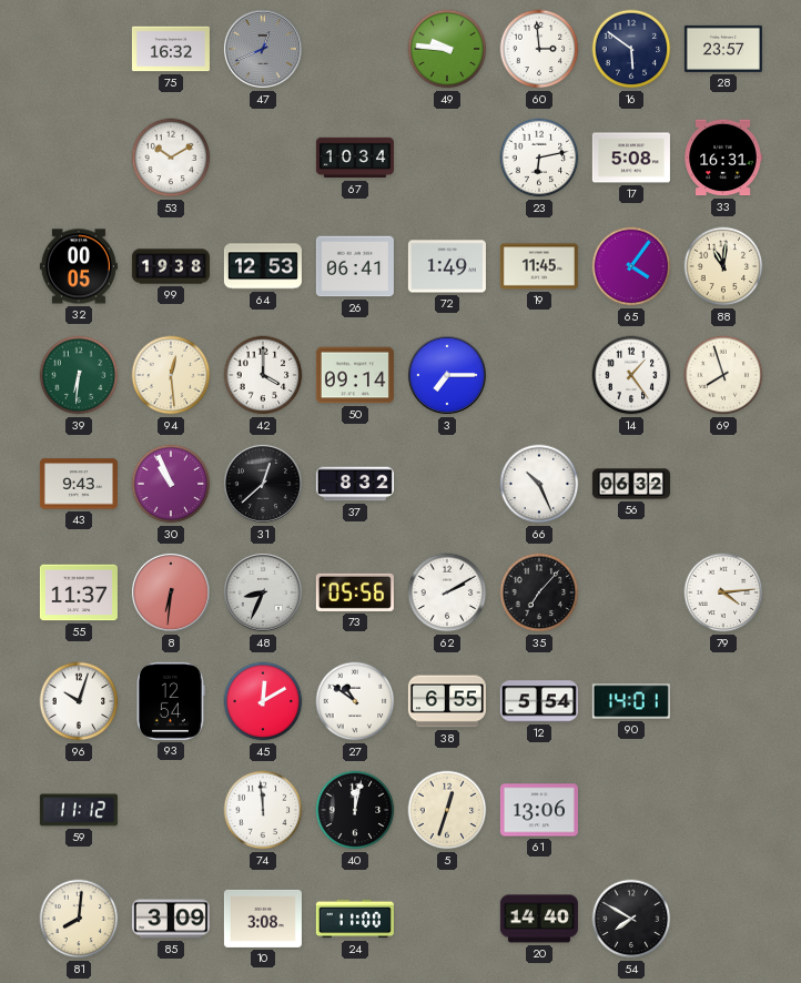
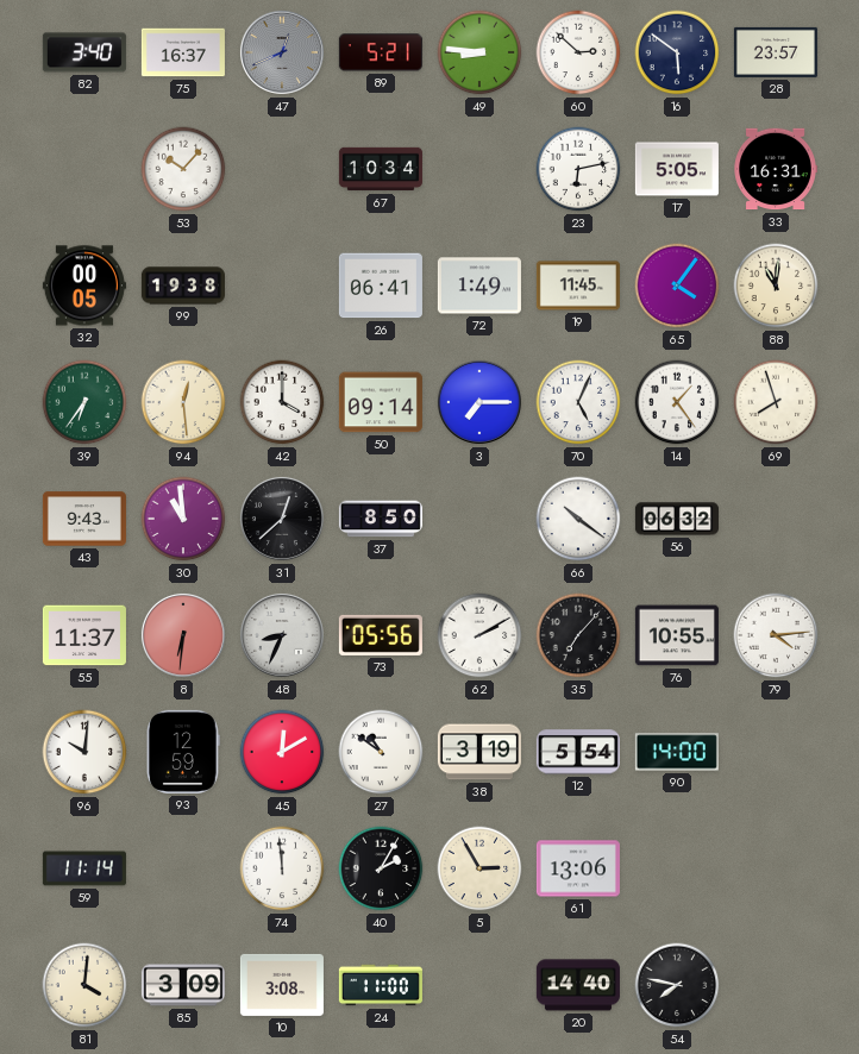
82: none -> 3:40 (84, 52)
75: 16:32 -> 16:37 (183, 52)
89: none -> 5:21 (381, 52)
49: 9:46 -> 8:46 (479, 52)
60: 2:59 -> 2:52 (578, 52)
53: 10:10 -> 10:07 (183, 169)
17: 5:08 -> 5:05 (677, 169)
64: 12:53 -> none (263, 266)
39: 6:31 -> 6:36 (84, 402)
70: none -> 5:04 (578, 402)
30: 10:56 -> 10:59 (183, 519)
37: 8:32 -> 8:50 (381, 519)
66: 10:26 -> 10:21 (578, 519)
76: none -> 10:55 (677, 635)
96: 10:03 -> 10:01 (84, 752)
93: 12:54 -> 12:59 (183, 752)
38: 6:55 -> 3:19 (479, 752)
90: 14:01 -> 14:00 (677, 752)
59: 11:12 -> 11:14 (84, 868)
40: 12:02 -> 2:05 (381, 868)
5: 12:33 -> 2:55 (479, 868)
81: 8:01 -> 4:01 (84, 985)
54: 7:50 -> 7:47 (677, 985)
